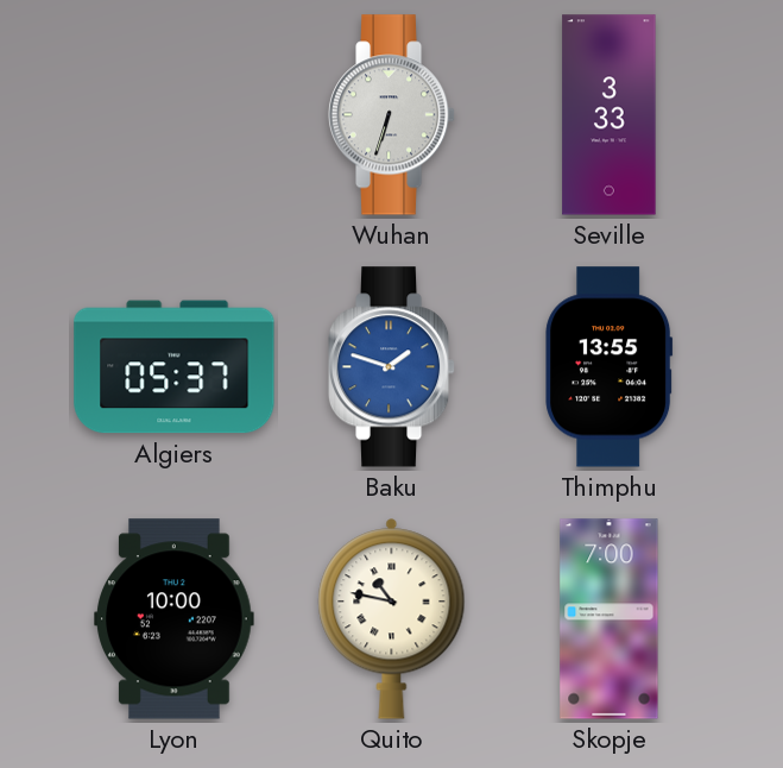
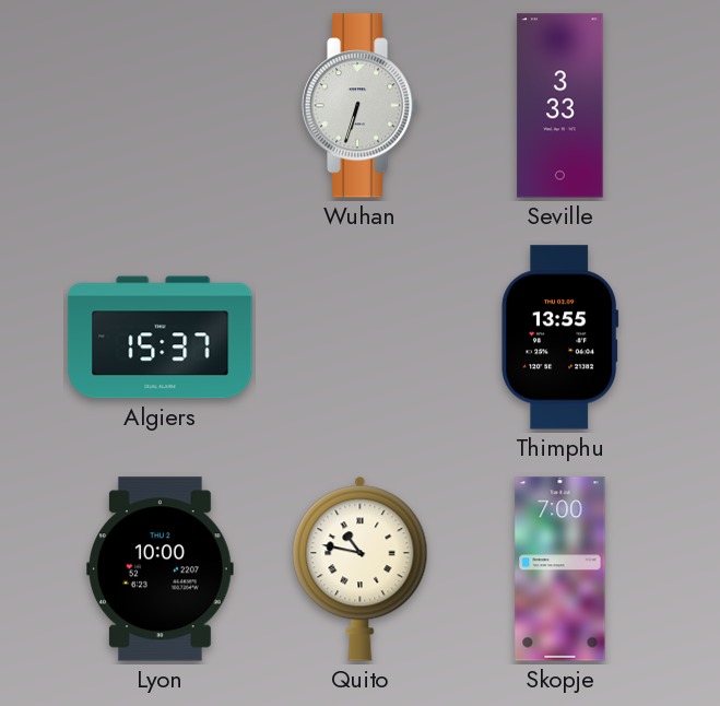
Algiers: 05:37 -> 15:37 (161, 338)
Baku: 1:48 -> none (392, 367)
